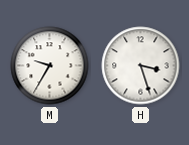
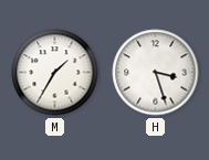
M: 9:35 -> 1:35 (55, 73)
